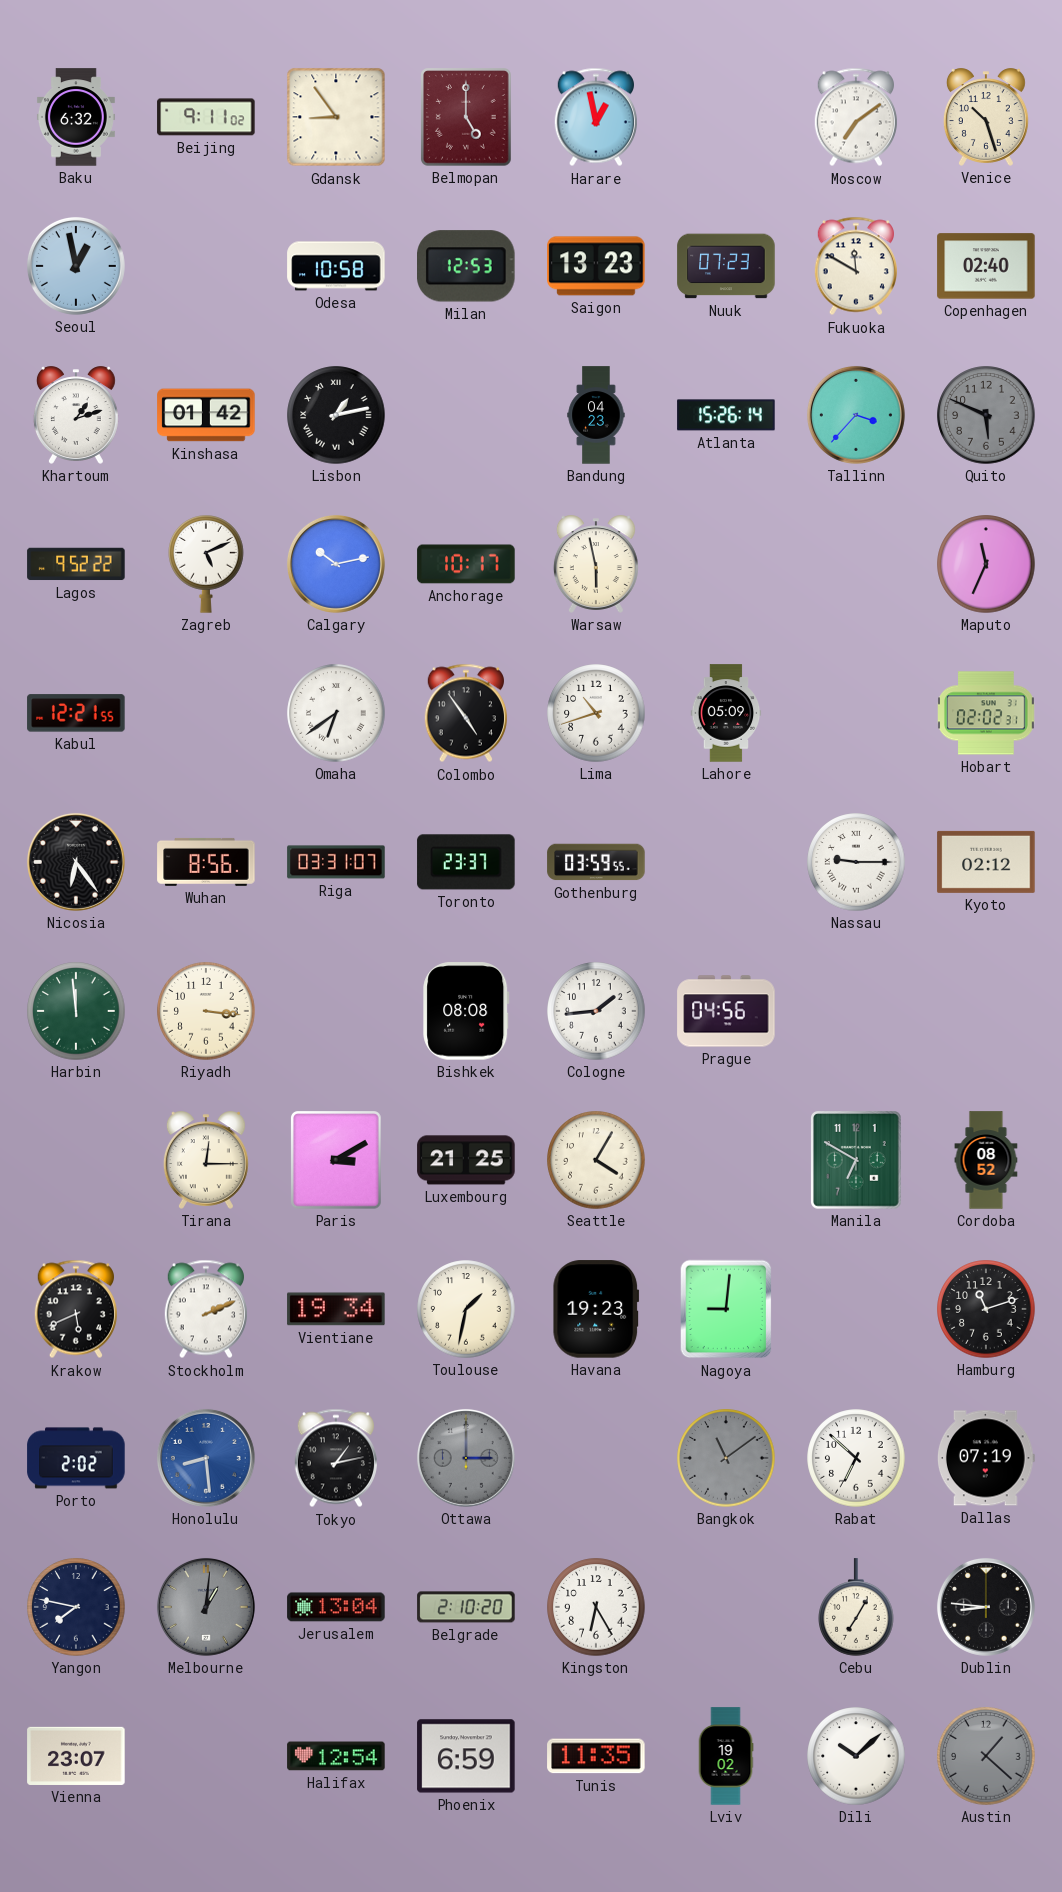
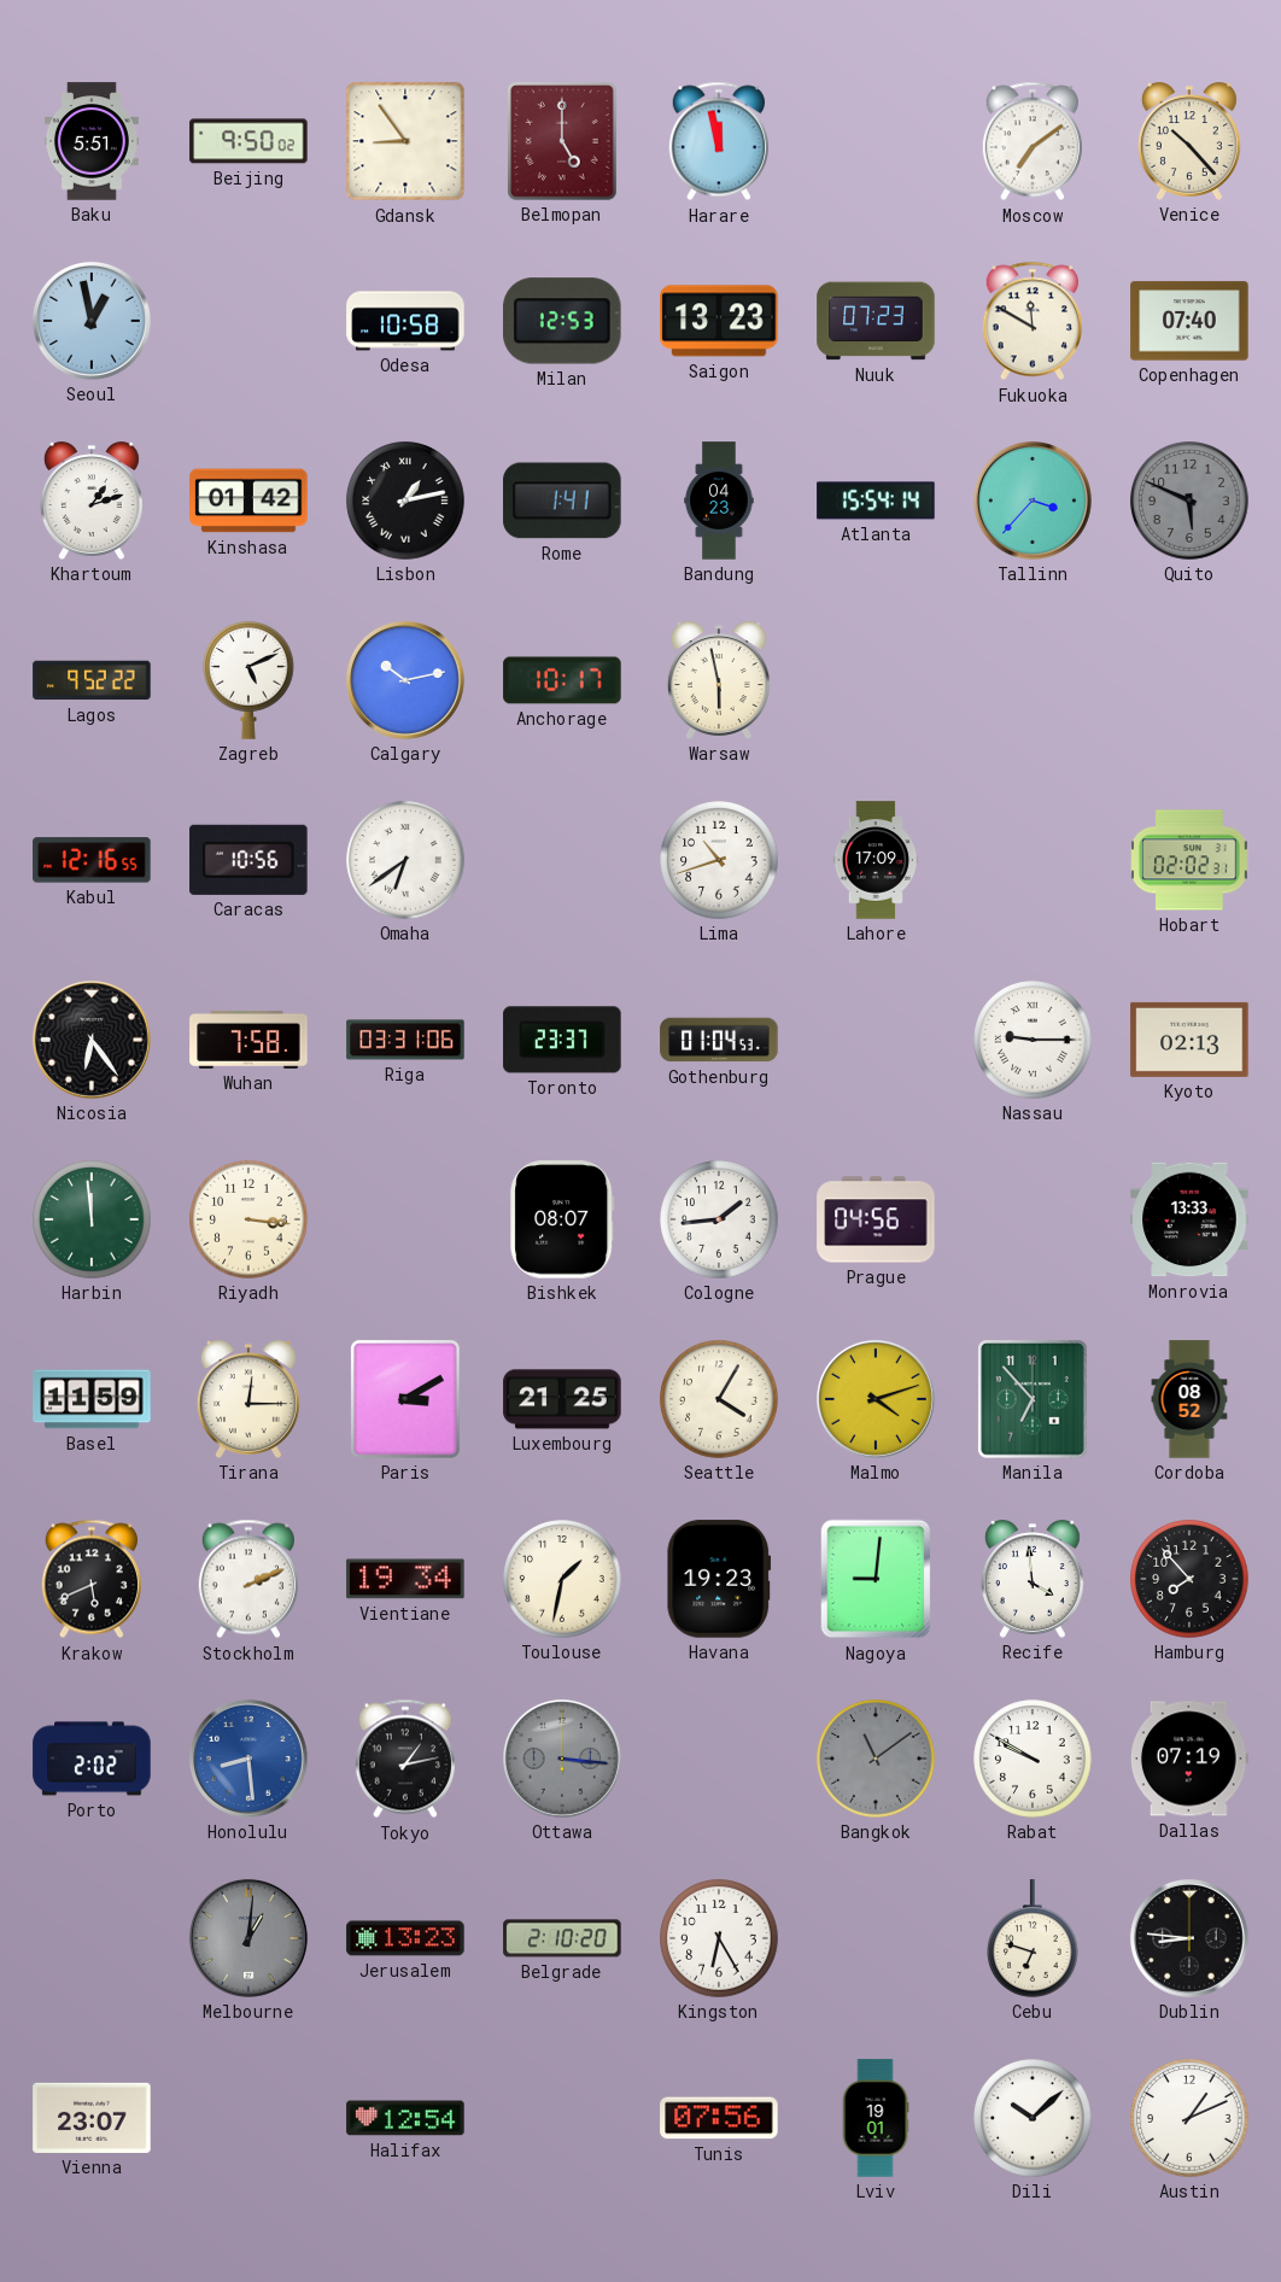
Baku: 6:32 -> 5:51 (92, 141)
Beijing: 9:11 -> 9:50 (248, 141)
Harare: 12:58 -> 11:58 (719, 141)
Venice: 10:27 -> 10:23 (1189, 141)
Copenhagen: 02:40 -> 07:40 (1189, 321)
Rome: none -> 1:41 (562, 501)
Atlanta: 15:26 -> 15:54 (876, 501)
Maputo: 11:34 -> none (986, 564)
Kabul: 12:21 -> 12:16 (92, 860)
Caracas: none -> 10:56 (248, 860)
Colombo: 4:54 -> none (466, 713)
Lahore: 05:09 -> 17:09 (876, 860)
Wuhan: 8:56 -> 7:58 (248, 1040)
Riga: 03:31:07 -> 03:31:06 (405, 1040)
Gothenburg: 03:59 -> 01:04 (719, 1040)
Kyoto: 02:12 -> 02:13 (1189, 1040)
Bishkek: 08:08 -> 08:07 (562, 1219)
Monrovia: none -> 13:33 (1189, 1219)
Basel: none -> 11:59 (92, 1399)
Malmo: none -> 4:12 (876, 1399)
Manila: 6:50 -> 6:53 (1034, 1400)
Recife: none -> 3:59 (1033, 1579)
Hamburg: 11:12 -> 7:53 (1189, 1579)
Ottawa: 3:00 -> 3:16 (562, 1759)
Rabat: 6:52 -> 9:50 (1033, 1759)
Yangon: 7:47 -> none (76, 1607)
Jerusalem: 13:04 -> 13:23 (405, 1938)
Cebu: 7:05 -> 6:48 (1033, 1938)
Phoenix: 6:59 -> none (466, 1756)
Tunis: 11:35 -> 07:56 (719, 2118)
Lviv: 19:02 -> 19:01 (876, 2118)
Austin: 1:22 -> 1:11 (1189, 2118)
Austin dial: grey -> white (1189, 2118)
